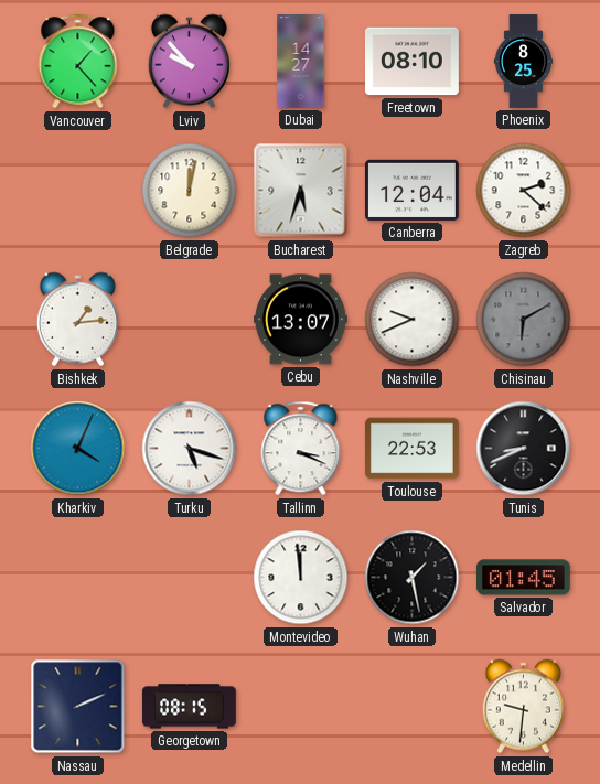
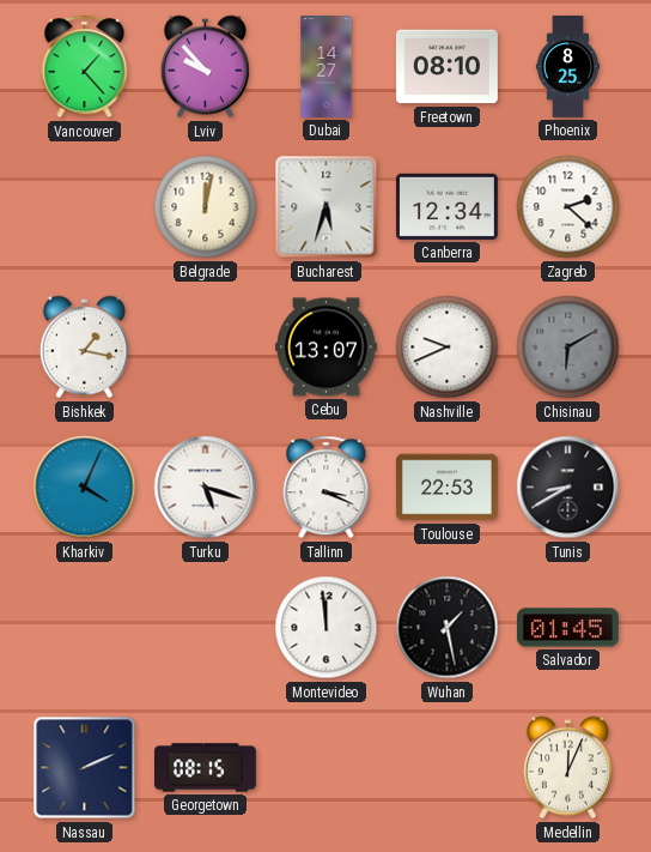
Canberra: 12:04 -> 12:34 (446, 206)
Bishkek: 1:14 -> 1:17 (84, 348)
Tunis: 8:41 -> 8:40 (568, 488)
Medellin: 9:31 -> 12:04 (567, 768)
